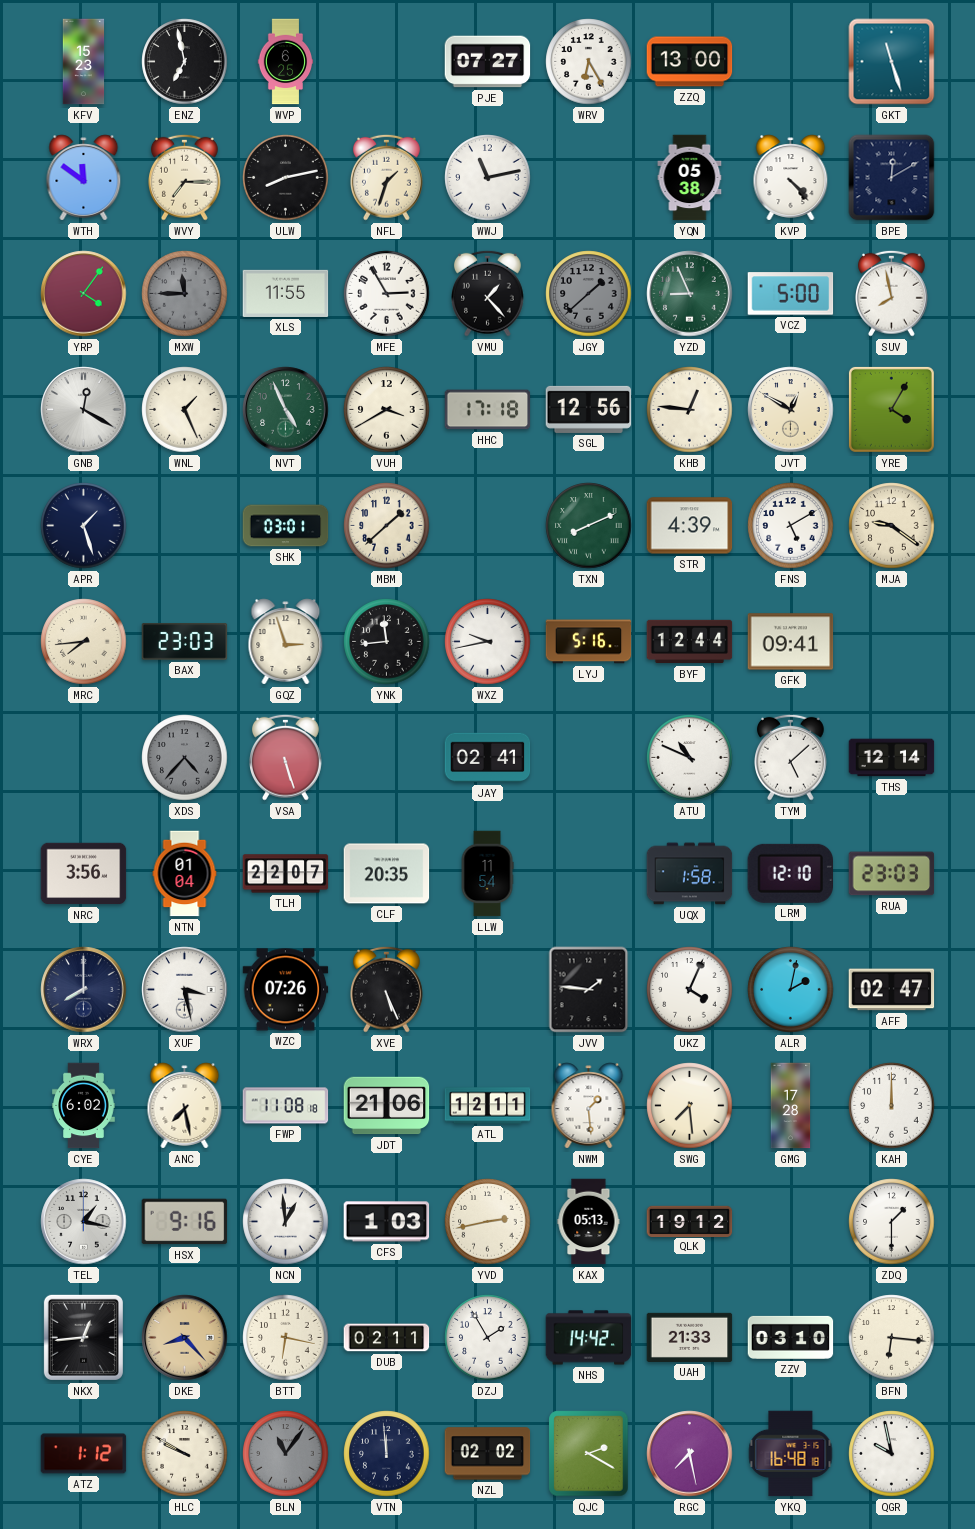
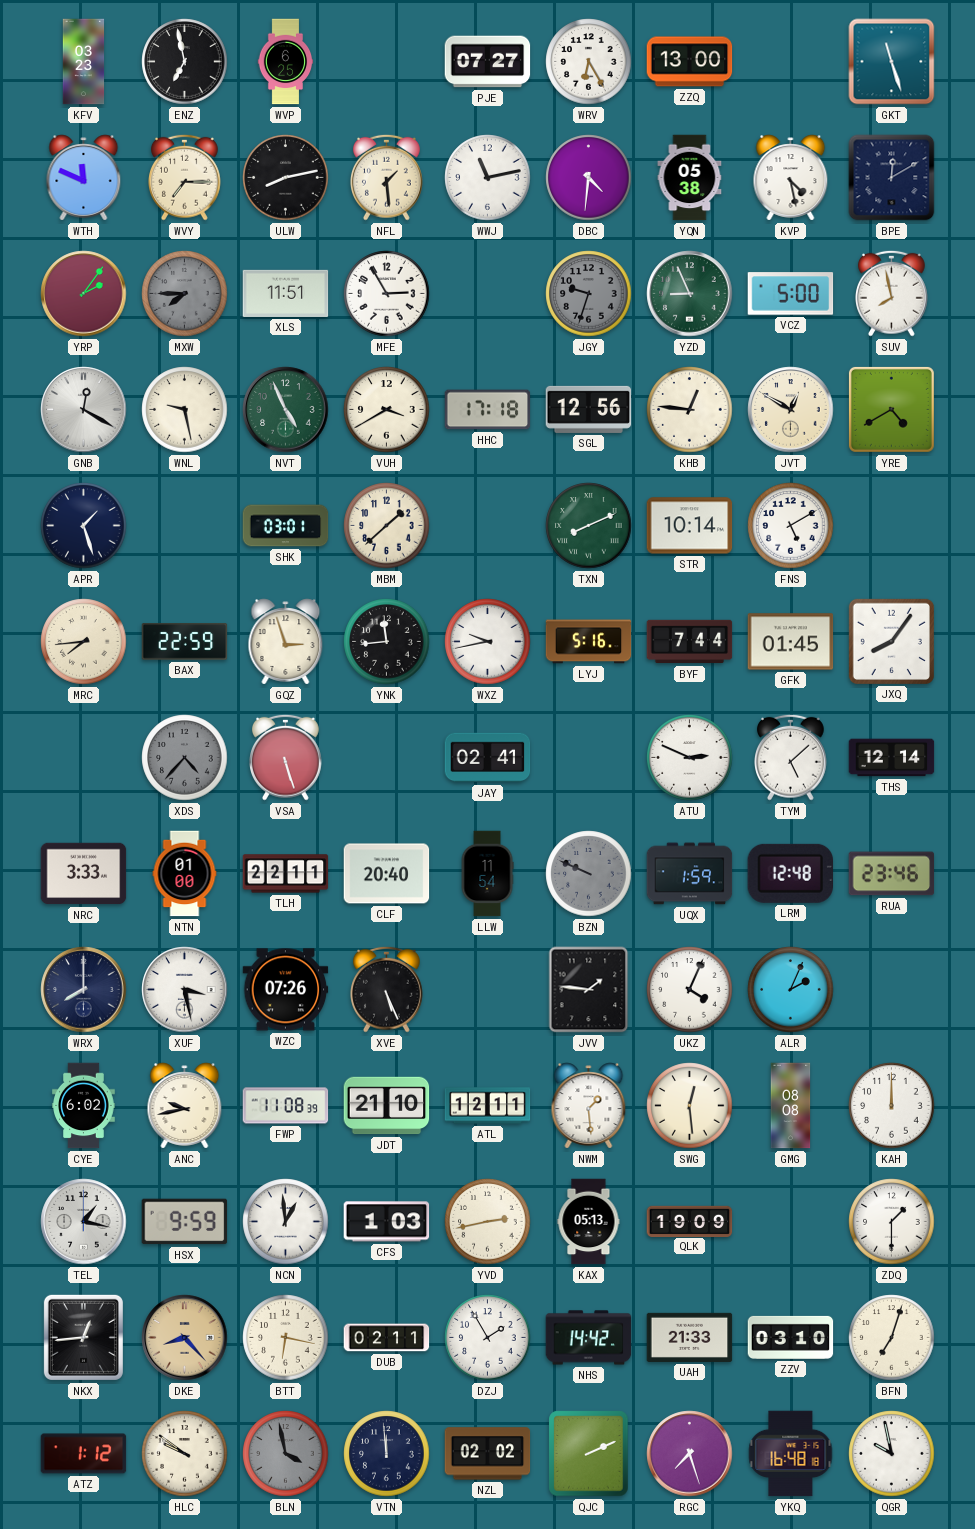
KFV: 15:23 -> 03:23 (84, 62)
WTH: 11:51 -> 11:49 (84, 178)
NFL: 1:33 -> 1:29 (387, 177)
DBC: none -> 4:31 (589, 178)
KVP: 4:23 -> 4:28 (791, 178)
YRP: 4:06 -> 2:06 (84, 294)
MXW: 11:45 -> 7:45 (185, 294)
XLS: 11:55 -> 11:51 (286, 293)
VMU: 1:23 -> none (488, 293)
JGY: 1:38 -> 9:33 (589, 294)
WNL: 1:26 -> 9:28 (185, 410)
YRE: 4:05 -> 4:40 (891, 409)
STR: 4:39 -> 10:14 (690, 526)
MJA: 9:21 -> none (892, 526)
BAX: 23:03 -> 22:59 (185, 642)
BYF: 12:44 -> 7:44 (690, 642)
GFK: 09:41 -> 01:45 (791, 642)
JXQ: none -> 8:06 (891, 641)
ATU: 10:49 -> 2:49 (690, 758)
NRC: 3:56 -> 3:33 (84, 874)
NTN: 01:04 -> 01:00 (185, 874)
TLH: 22:07 -> 22:11 (286, 874)
CLF: 20:35 -> 20:40 (387, 874)
BZN: none -> 9:49 (589, 874)
UQX: 1:58 -> 1:59 (690, 874)
LRM: 12:10 -> 12:48 (790, 873)
RUA: 23:03 -> 23:46 (892, 874)
ALR: 2:02 -> 2:04 (791, 990)
AFF: 02:47 -> none (892, 990)
ANC: 7:28 -> 9:43 (185, 1106)
FWP: 11:08:18 -> 11:08:39 (286, 1106)
JDT: 21:06 -> 21:10 (387, 1106)
SWG: 7:29 -> 12:29 (690, 1106)
GMG: 17:28 -> 08:08 (791, 1106)
HSX: 9:16 -> 9:59 (185, 1222)
QLK: 19:12 -> 19:09 (690, 1221)
BFN: 6:16 -> 7:03 (892, 1338)
HLC: 9:50 -> 9:51 (185, 1454)
BLN: 11:06 -> 3:58 (286, 1454)
QJC: 2:20 -> 2:11 (589, 1454)
RGC: 7:28 -> 7:27 (690, 1454)
